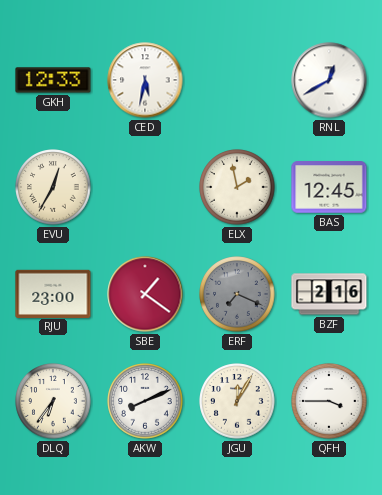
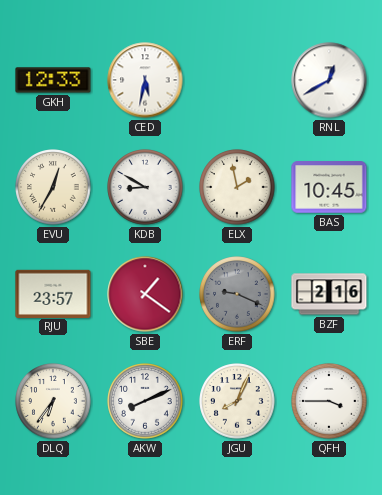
KDB: none -> 8:50 (145, 187)
BAS: 12:45 -> 10:45 (329, 187)
RJU: 23:00 -> 23:57 (53, 293)
ERF: 7:19 -> 9:19 (237, 294)
JGU: 12:05 -> 8:04 (237, 401)
